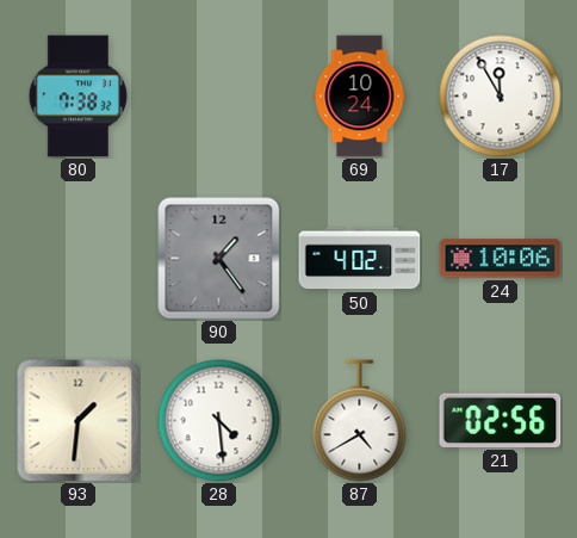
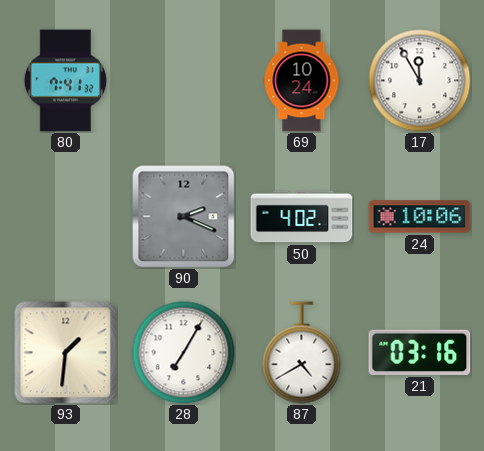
80: 7:38 -> 7:41 (65, 81)
90: 1:24 -> 2:19 (184, 217)
28: 4:29 -> 7:05 (184, 353)
21: 02:56 -> 03:16 (420, 352)
